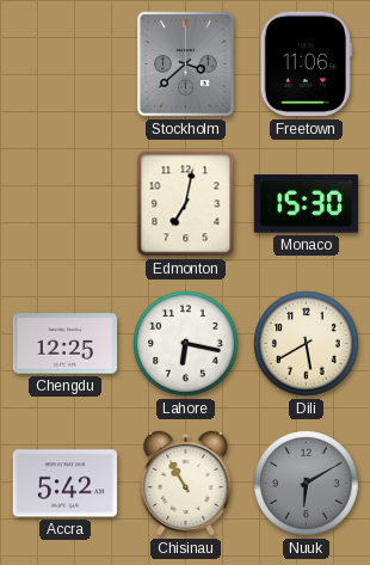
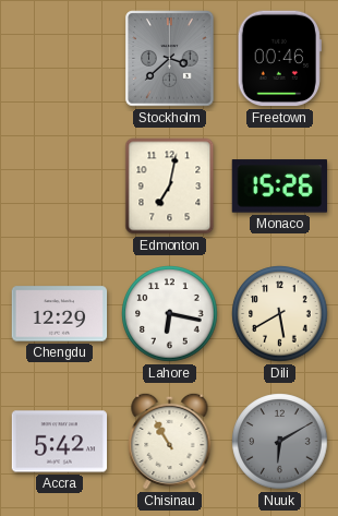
Freetown: 11:06 -> 00:46 (279, 59)
Monaco: 15:30 -> 15:26 (280, 187)
Chengdu: 12:25 -> 12:29 (60, 314)
